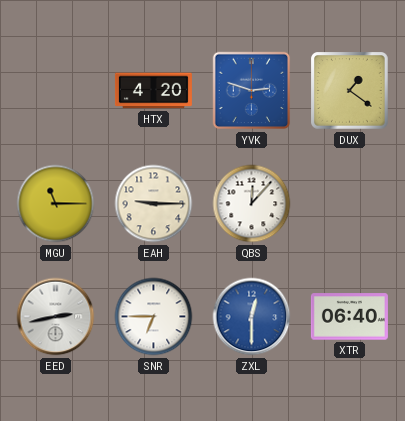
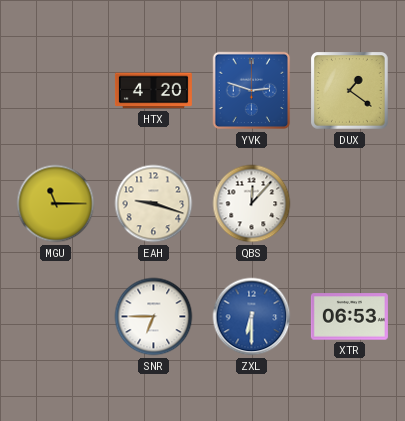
EAH: 9:15 -> 9:18 (154, 204)
EED: 2:43 -> none (56, 317)
ZXL: 12:30 -> 6:30 (252, 317)
XTR: 06:40 -> 06:53 (349, 317)
